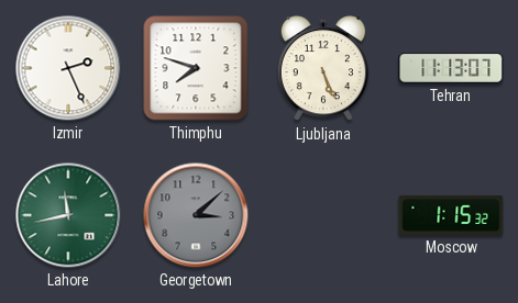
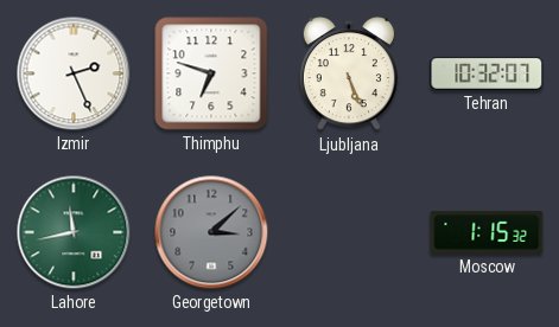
Thimphu: 7:48 -> 6:48 (211, 73)
Tehran: 11:13 -> 10:32 (487, 73)
